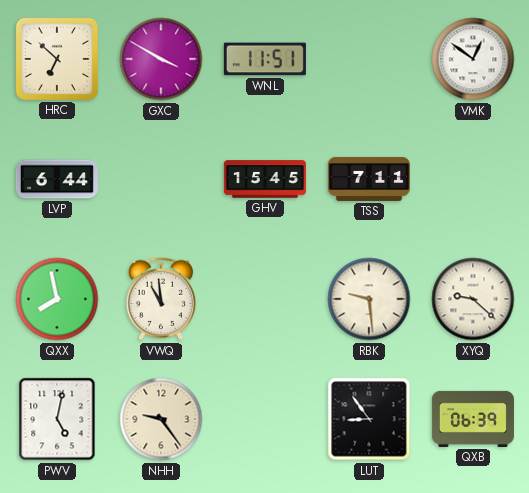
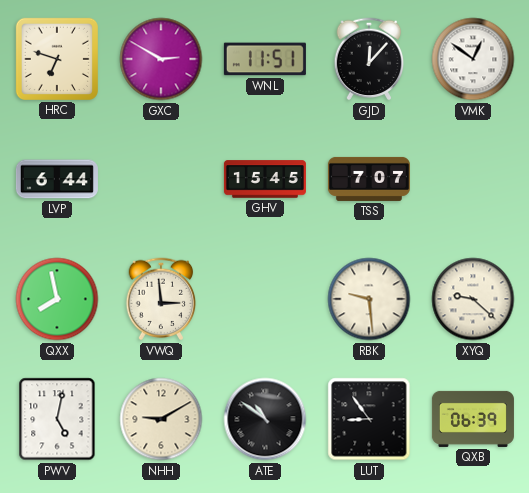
HRC: 6:52 -> 6:48 (57, 59)
GXC: 3:50 -> 2:50 (161, 59)
GJD: none -> 12:07 (369, 59)
TSS: 7:11 -> 7:07 (369, 179)
VWQ: 10:59 -> 2:59 (161, 299)
NHH: 9:24 -> 9:10 (161, 419)
ATE: none -> 10:51 (265, 419)
